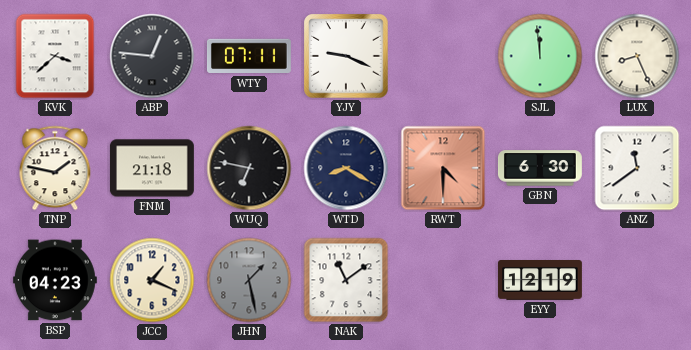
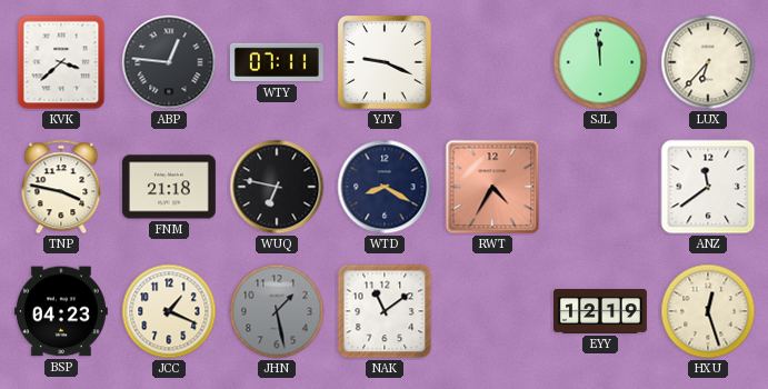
LUX: 8:26 -> 6:37 (708, 62)
TNP: 1:47 -> 3:47 (61, 187)
RWT: 4:30 -> 4:35 (492, 187)
GBN: 6:30 -> none (540, 168)
HXU: none -> 12:27 (708, 311)
